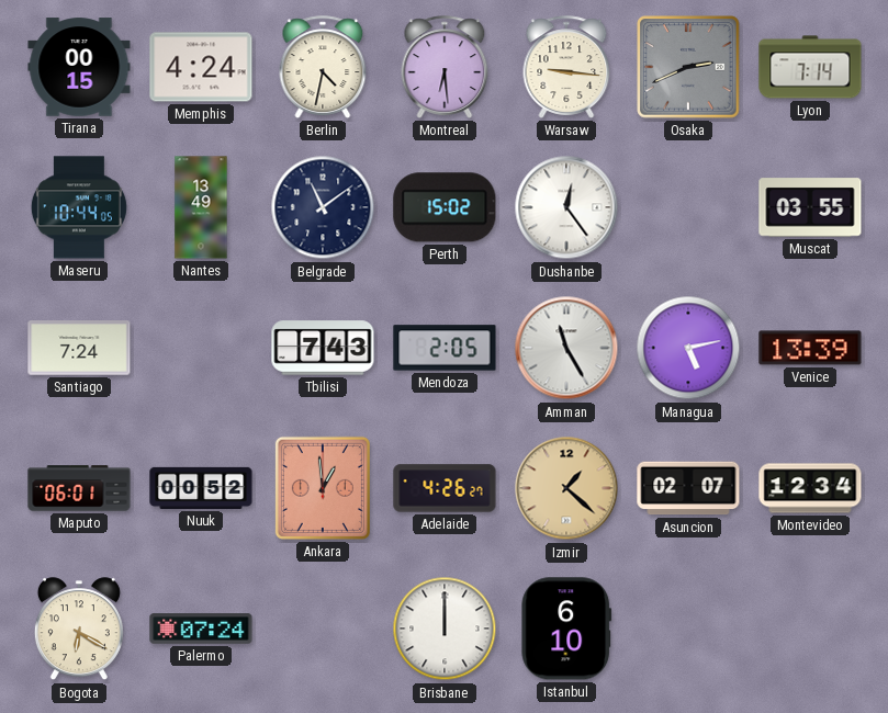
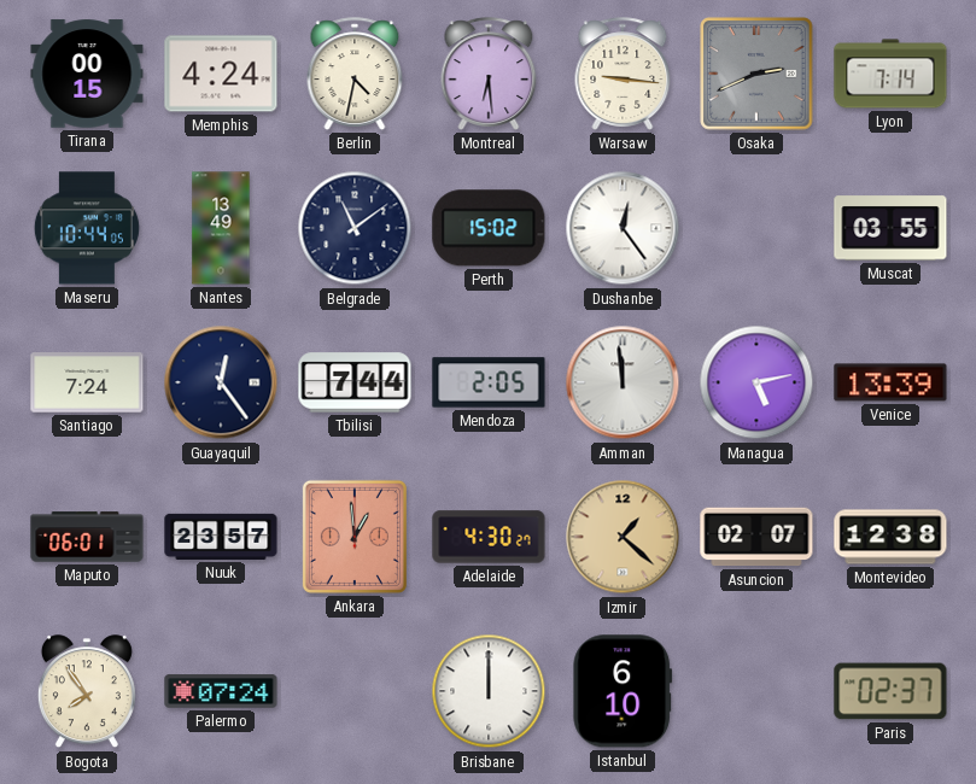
Guayaquil: none -> 12:24 (221, 382)
Tbilisi: 7:43 -> 7:44 (355, 382)
Amman: 11:25 -> 11:59 (623, 382)
Nuuk: 00:52 -> 23:57 (221, 537)
Adelaide: 4:26 -> 4:30 (489, 537)
Montevideo: 12:34 -> 12:38 (890, 537)
Bogota: 6:20 -> 7:54 (87, 692)
Paris: none -> 02:37 (890, 691)
